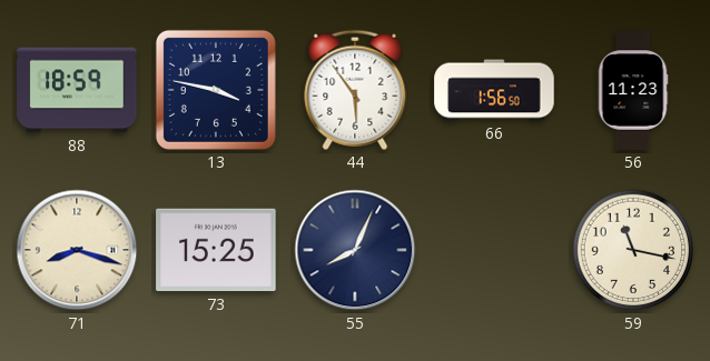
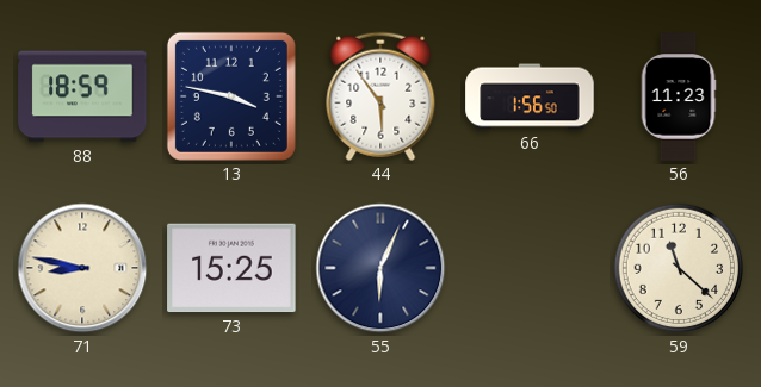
71: 8:18 -> 8:47 (82, 268)
55: 8:04 -> 6:04 (380, 268)
59: 11:17 -> 11:22 (679, 268)
